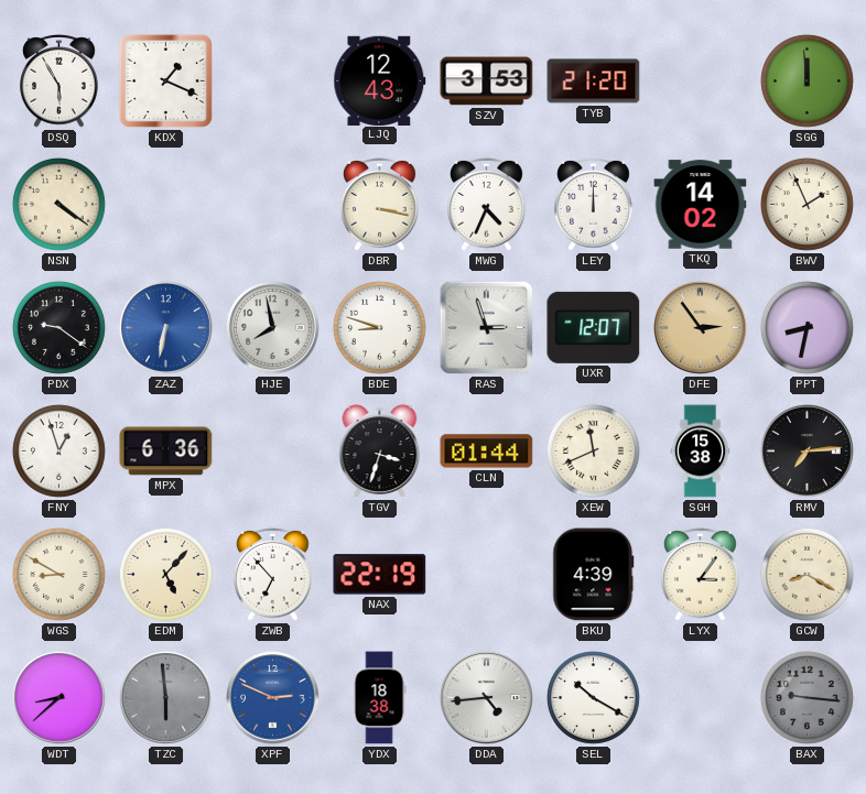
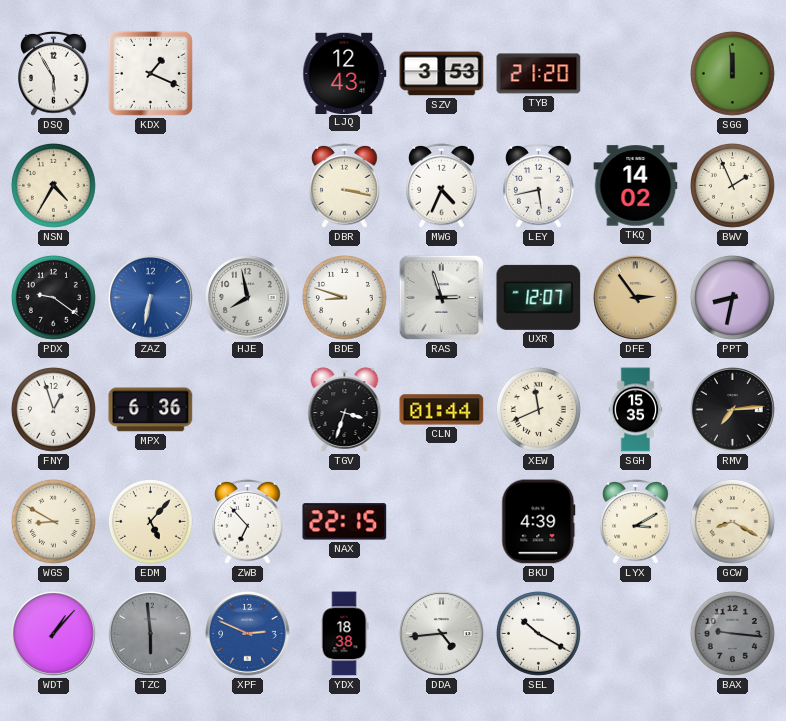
NSN: 4:21 -> 4:35 (53, 185)
LEY: 12:00 -> 5:43 (539, 185)
SGH: 15:38 -> 15:35 (636, 410)
NAX: 22:19 -> 22:15 (345, 522)
LYX: 3:06 -> 3:10 (636, 521)
WDT: 8:38 -> 1:07 (54, 634)
